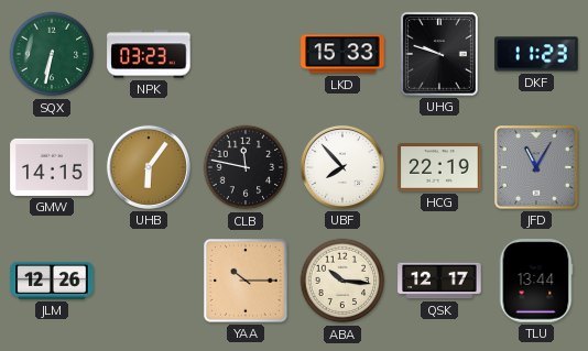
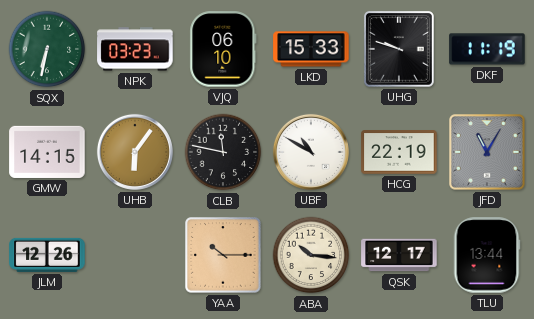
VJQ: none -> 06:10 (223, 49)
DKF: 11:23 -> 11:19 (487, 49)
UBF: 7:53 -> 10:50 (311, 152)
